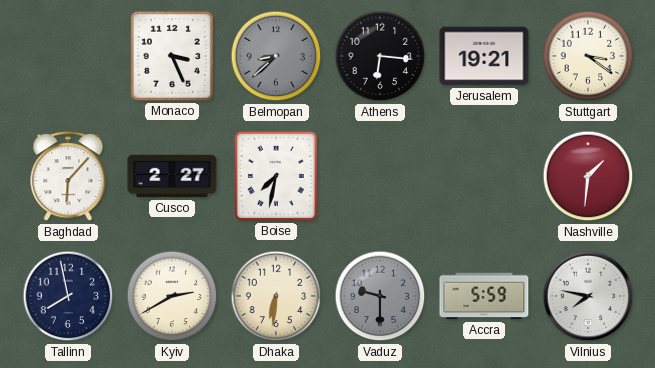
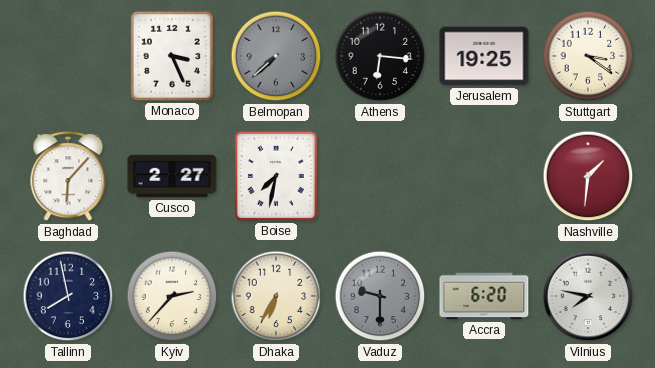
Belmopan: 8:38 -> 7:38 (276, 56)
Jerusalem: 19:21 -> 19:25 (484, 56)
Kyiv: 2:40 -> 2:37 (172, 296)
Dhaka: 6:31 -> 6:35 (276, 296)
Accra: 5:59 -> 6:20 (484, 296)
